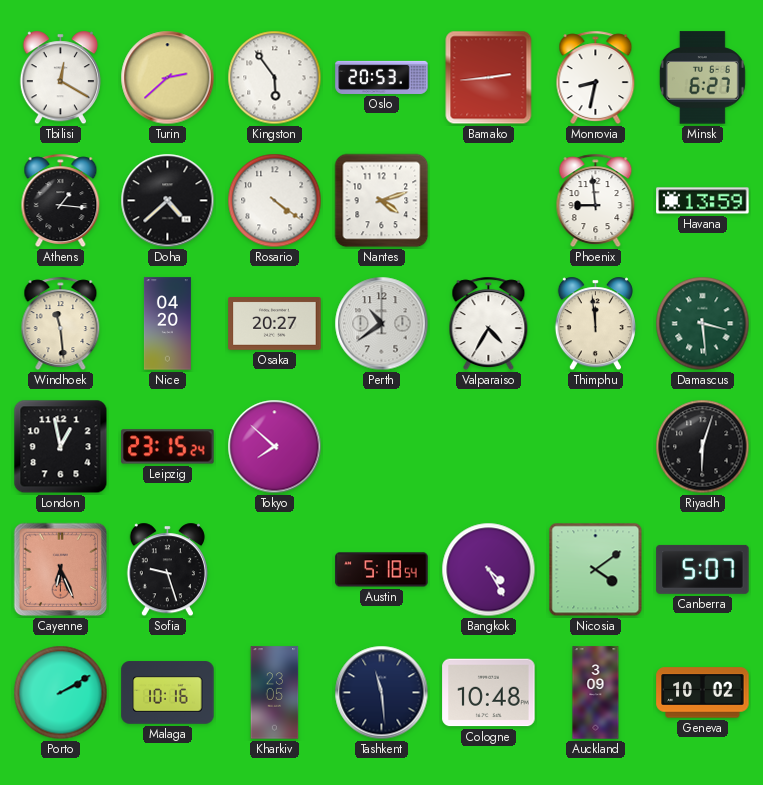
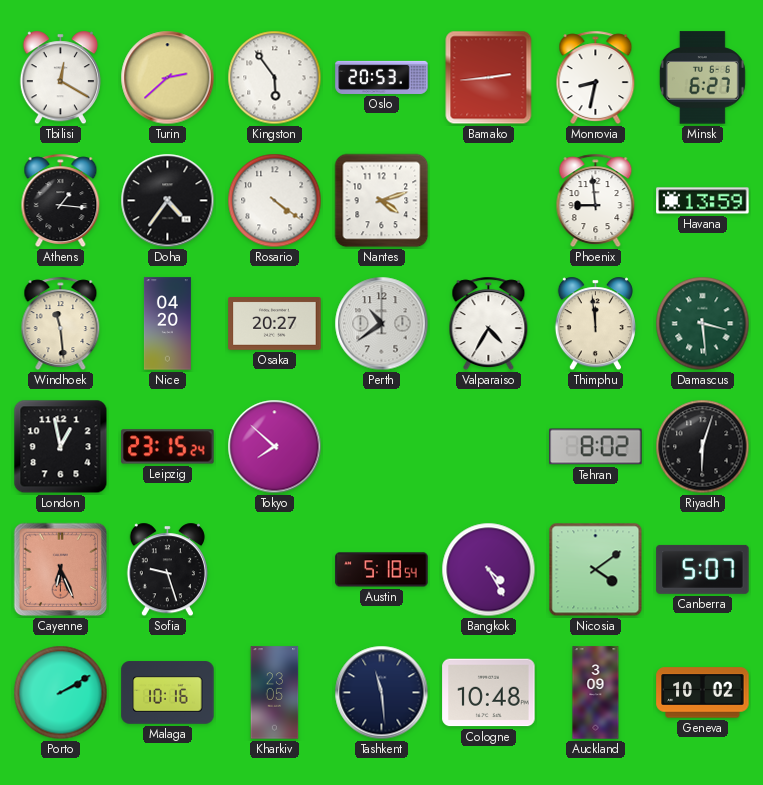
Doha: 4:38 -> 4:36 (168, 201)
Tehran: none -> 8:02 (596, 447)
